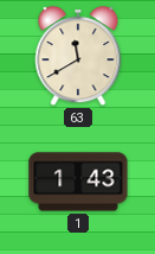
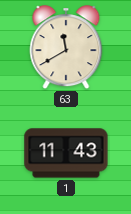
1: 1:43 -> 11:43 (66, 153)
